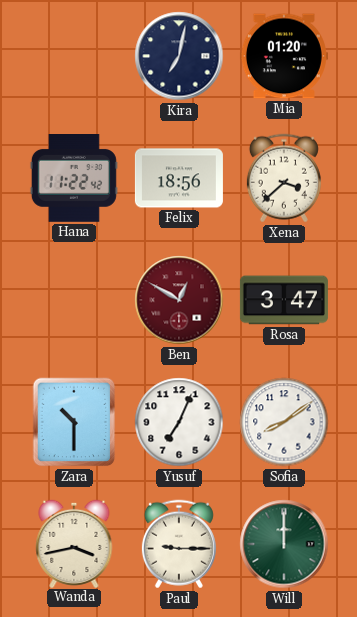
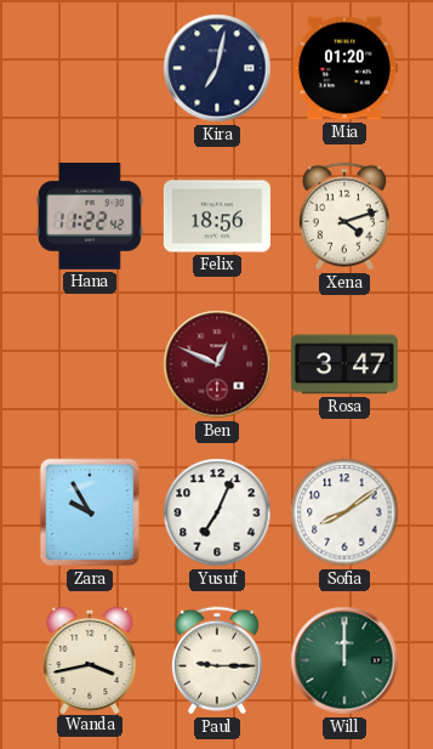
Xena: 3:38 -> 4:12 (344, 216)
Ben: 12:50 -> 12:49 (217, 364)
Zara: 10:30 -> 9:55 (90, 512)
